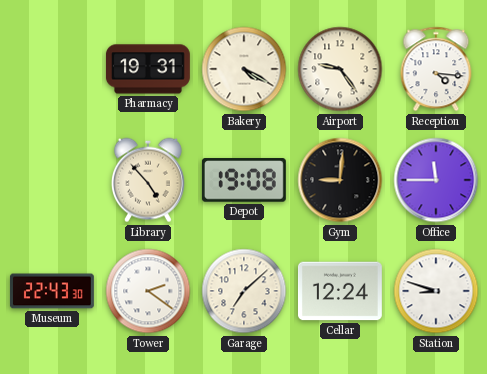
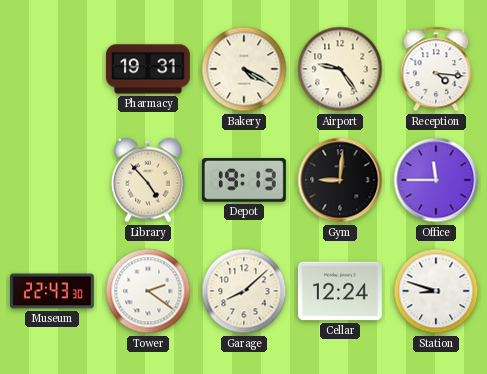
Depot: 19:08 -> 19:13 (244, 180)
Garage: 7:08 -> 8:08 (244, 291)
